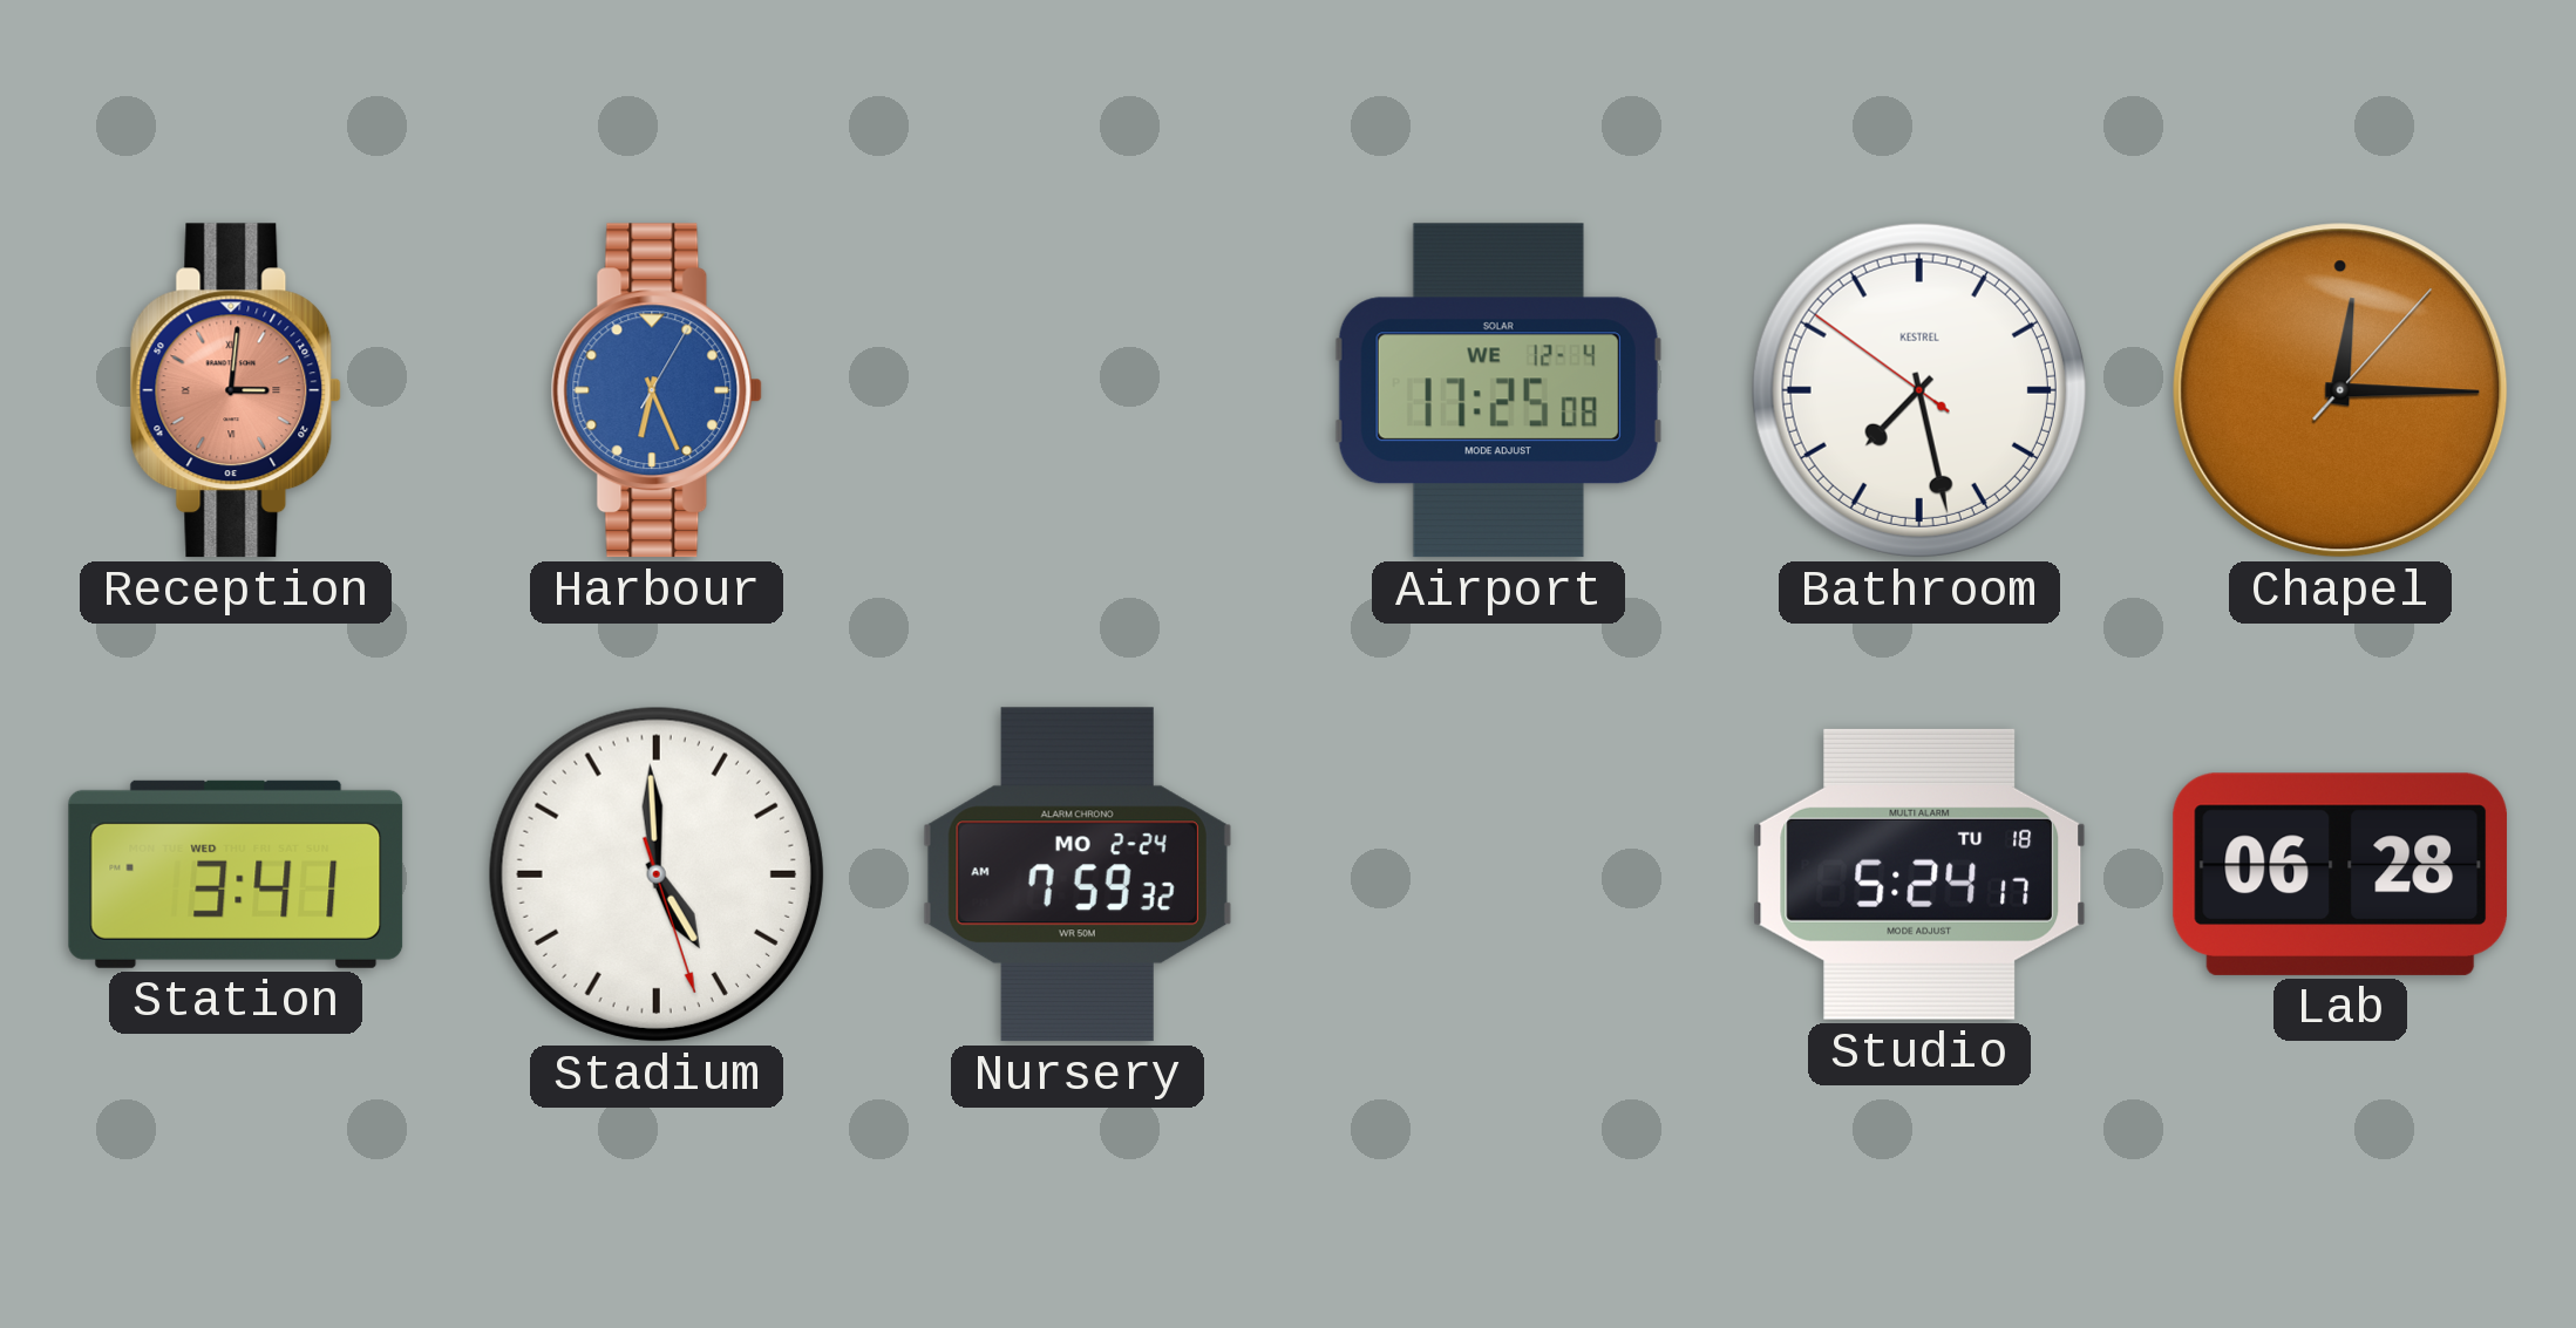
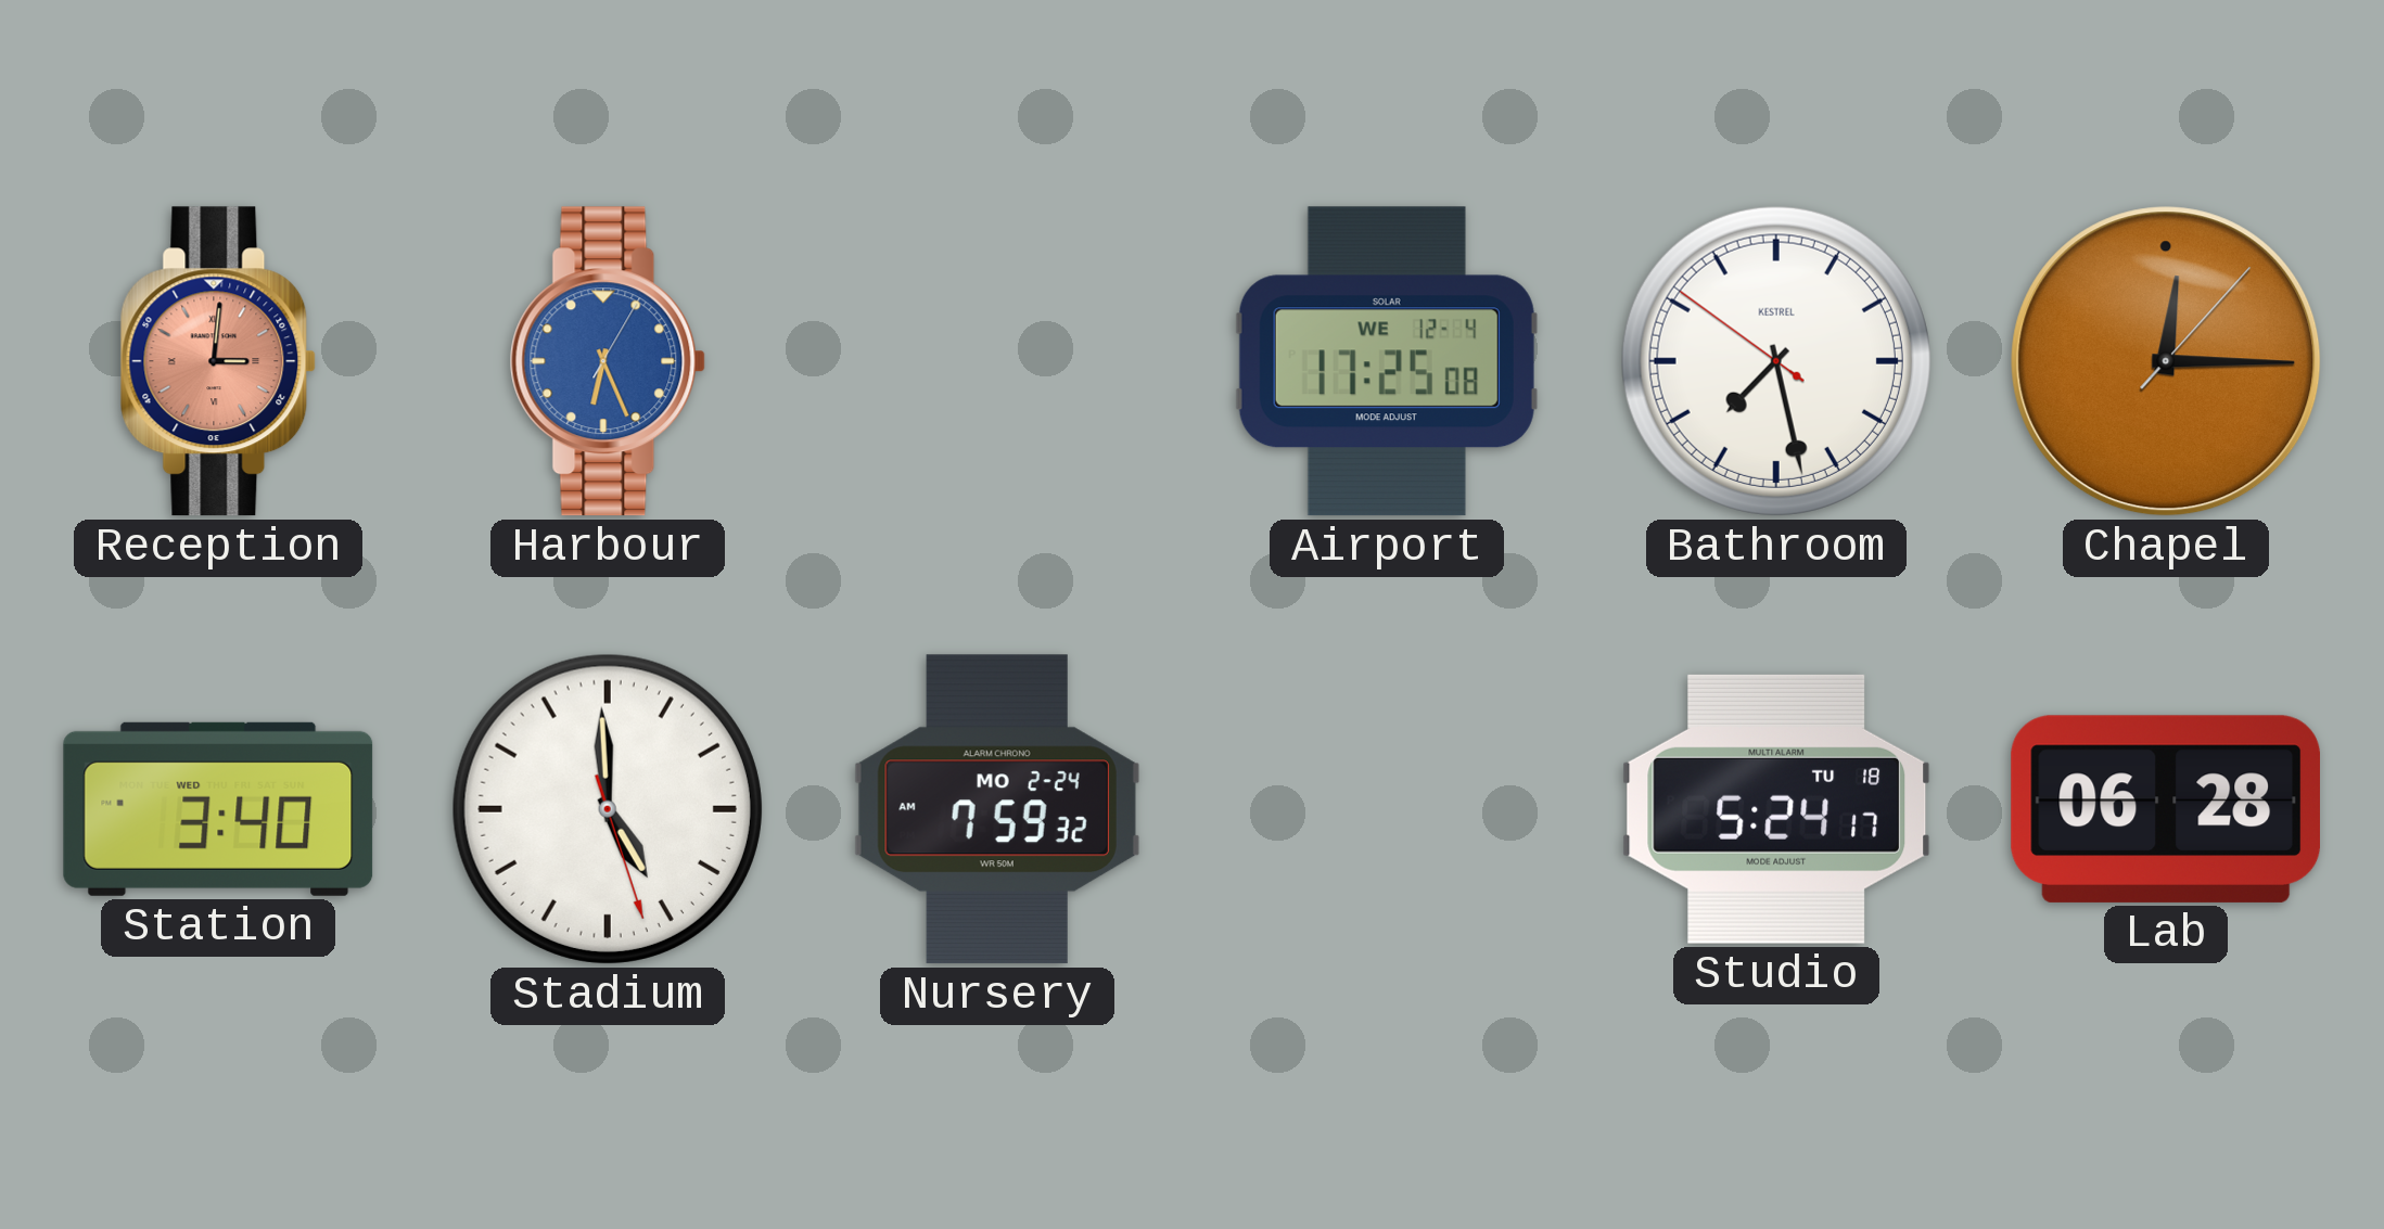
Station: 3:41 -> 3:40 (218, 809)
